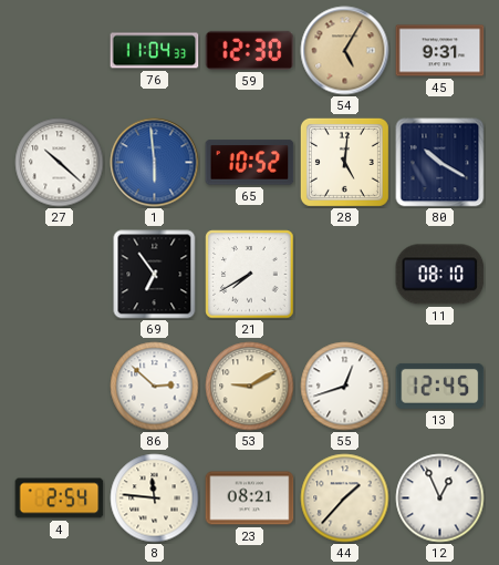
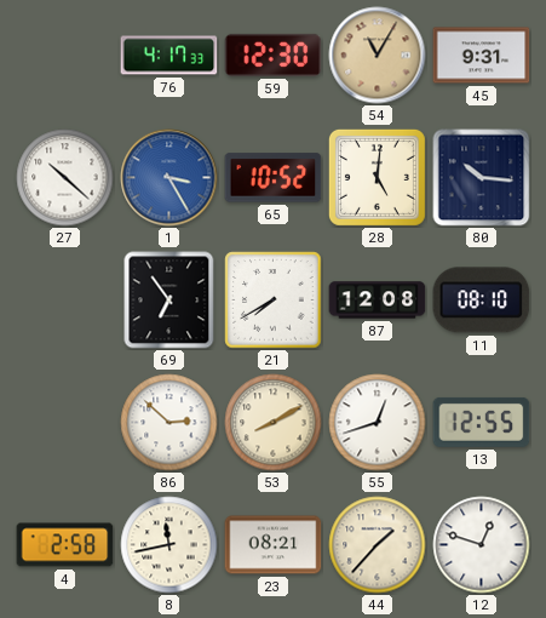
76: 11:04 -> 4:17 (169, 56)
54: 5:05 -> 11:05 (378, 56)
1: 5:59 -> 3:25 (169, 178)
80: 10:20 -> 10:16 (482, 178)
87: none -> 12:08 (378, 301)
53: 9:10 -> 8:10 (274, 423)
13: 12:45 -> 12:55 (482, 422)
4: 2:54 -> 2:58 (65, 545)
8: 11:46 -> 11:43 (169, 545)
12: 12:56 -> 12:48 (482, 545)
